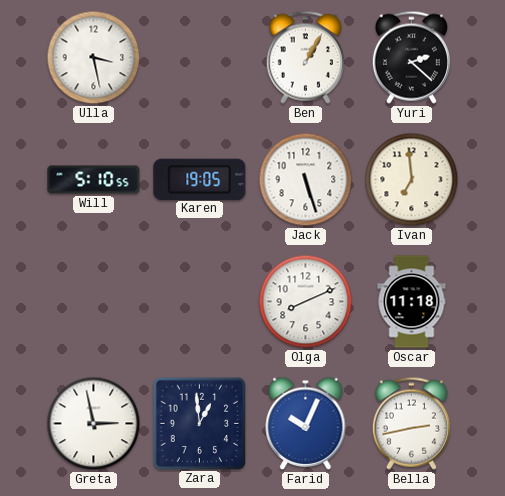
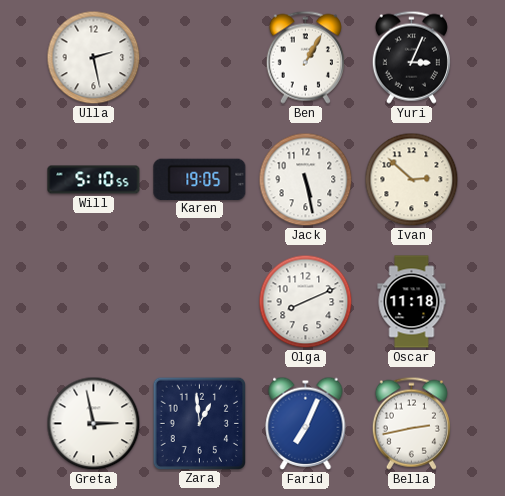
Ulla: 3:28 -> 2:28 (94, 58)
Yuri: 2:22 -> 3:04 (411, 57)
Jack: 5:27 -> 5:28 (306, 180)
Ivan: 6:59 -> 2:52 (412, 180)
Farid: 10:04 -> 7:04 (306, 423)
